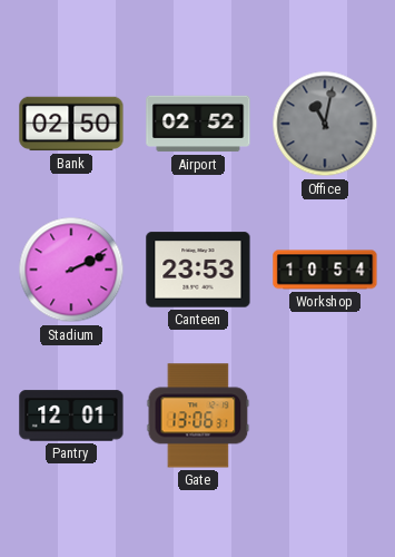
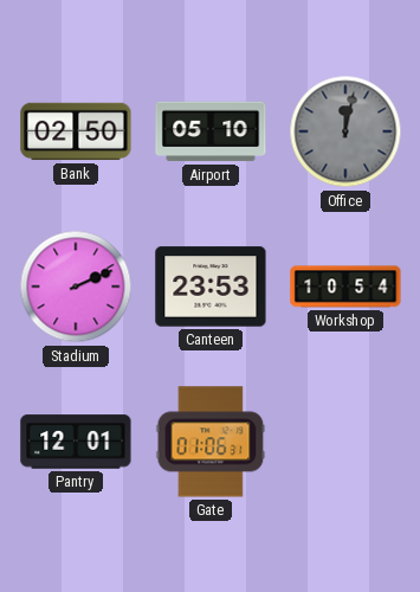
Airport: 02:52 -> 05:10 (211, 131)
Office: 11:02 -> 12:02 (345, 131)
Gate: 13:06 -> 01:06 (211, 442)
